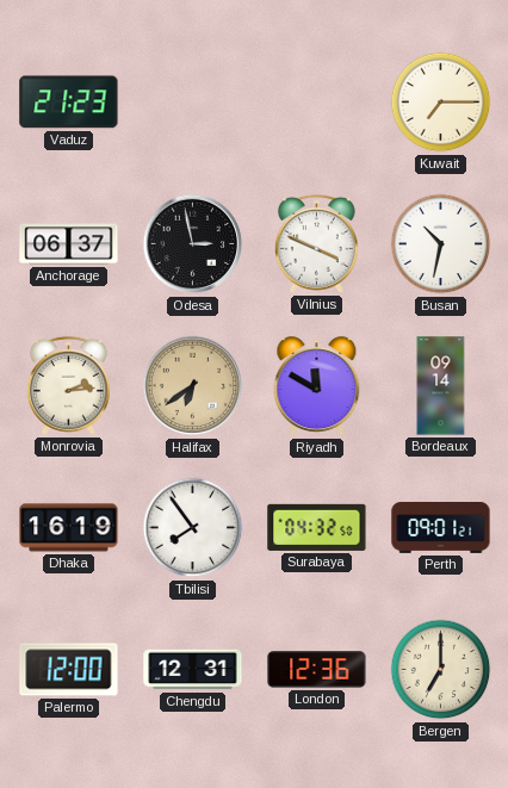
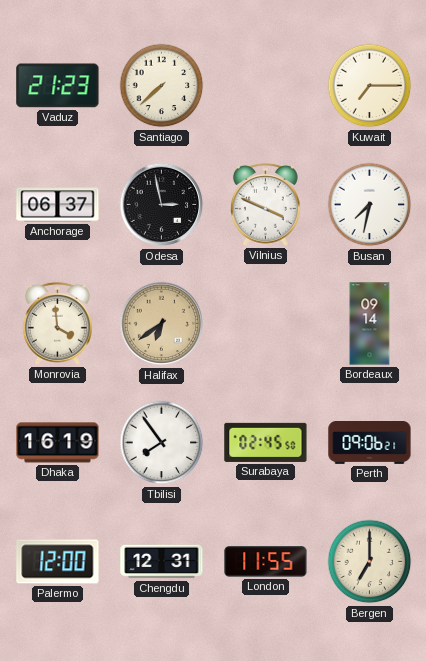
Santiago: none -> 7:38 (162, 86)
Busan: 10:32 -> 7:32 (370, 205)
Monrovia: 2:14 -> 3:59 (57, 323)
Riyadh: 11:50 -> none (317, 386)
Surabaya: 04:32 -> 02:45 (266, 442)
Perth: 09:01 -> 09:06 (370, 443)
London: 12:36 -> 11:55 (266, 562)
